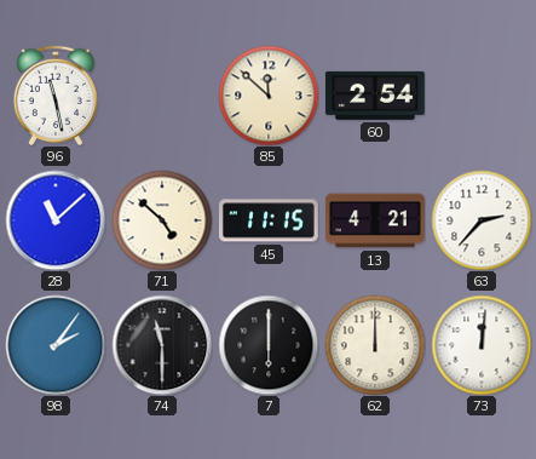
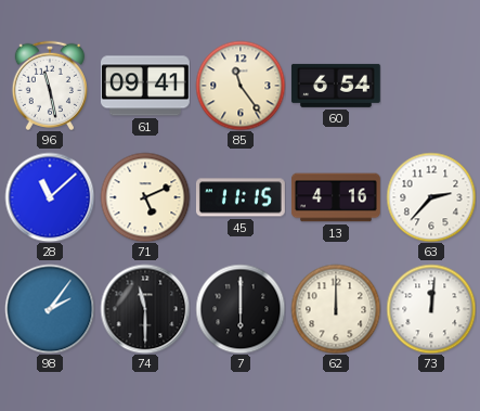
61: none -> 09:41 (145, 86)
85: 11:52 -> 11:24 (241, 86)
60: 2:54 -> 6:54 (336, 86)
71: 4:52 -> 5:11 (145, 197)
13: 4:21 -> 4:16 (336, 197)
